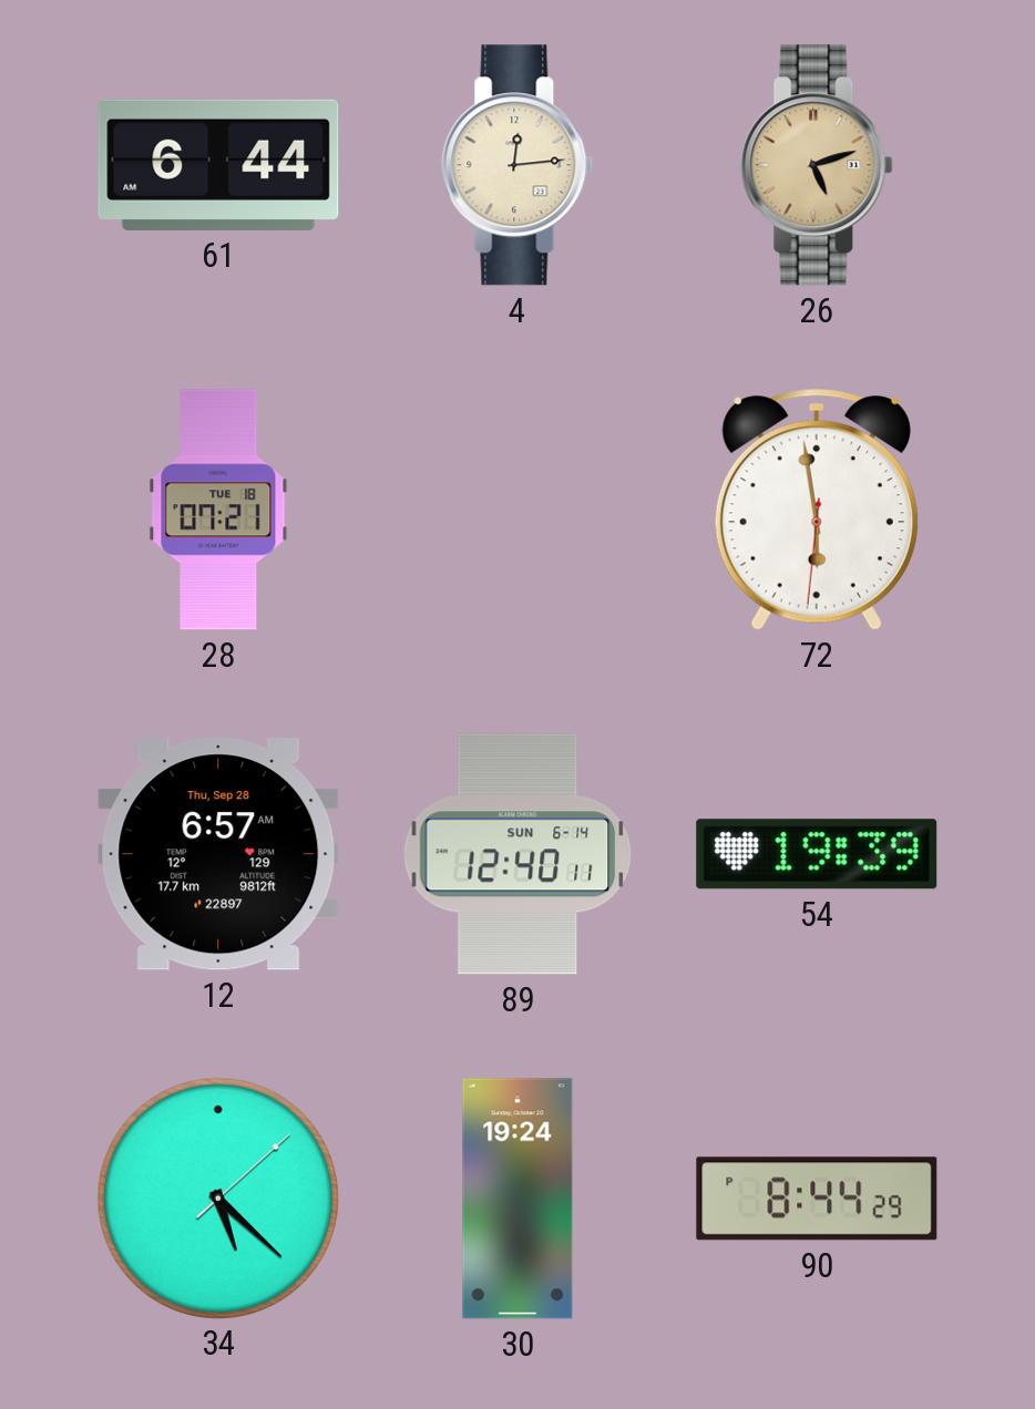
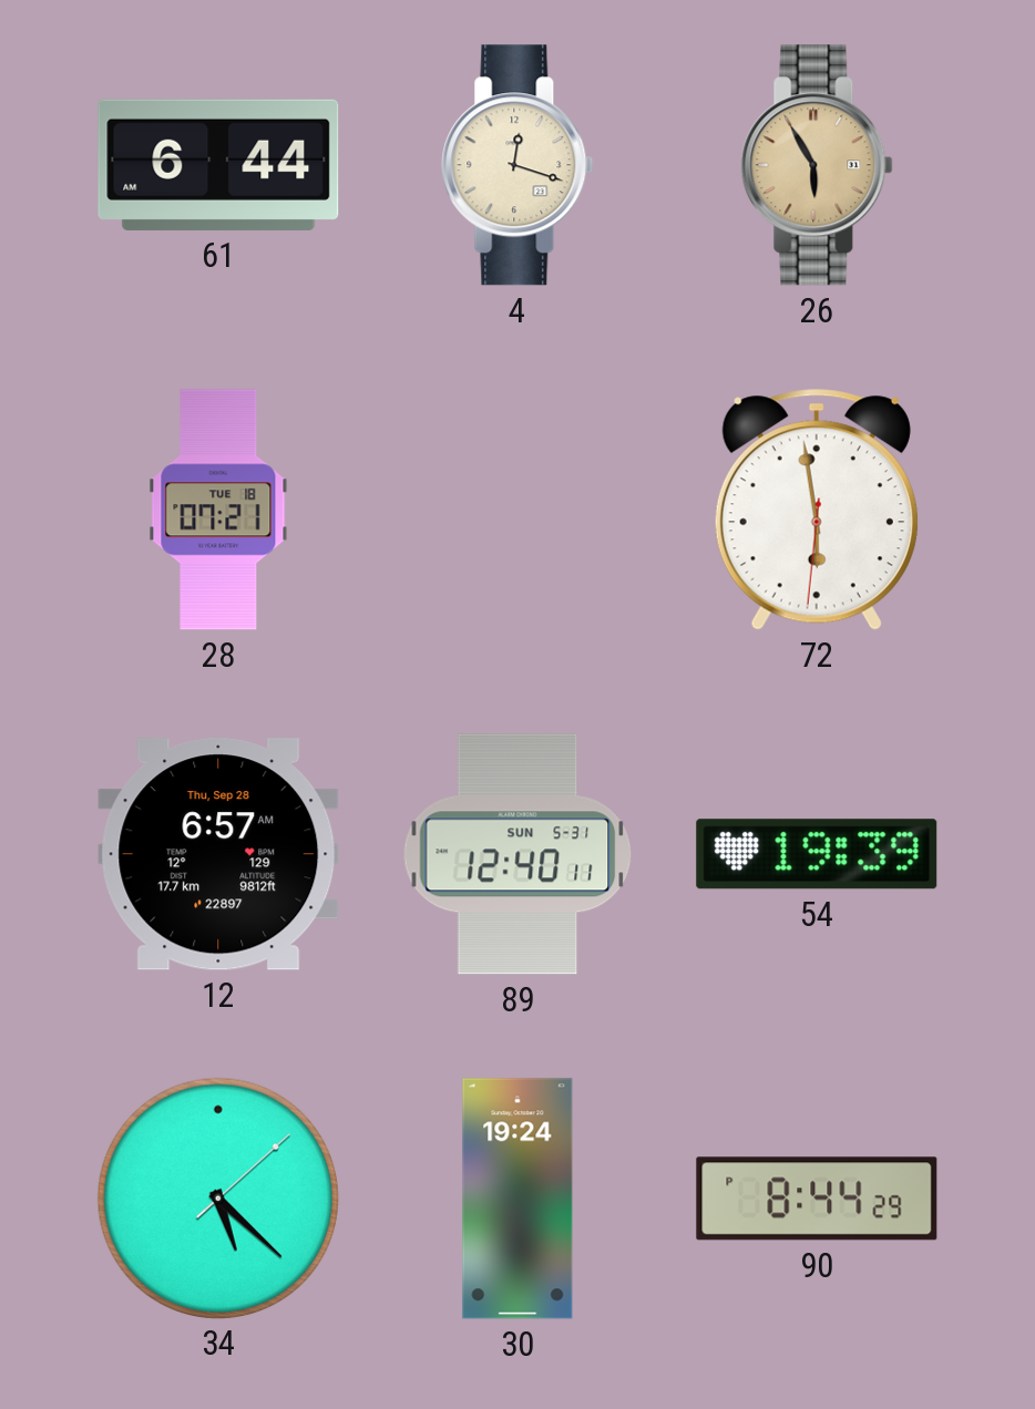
4: 12:14 -> 12:18 (517, 165)
26: 5:12 -> 5:55 (817, 165)
89 date: SUN 6-14 -> SUN 5-31 (517, 854)
